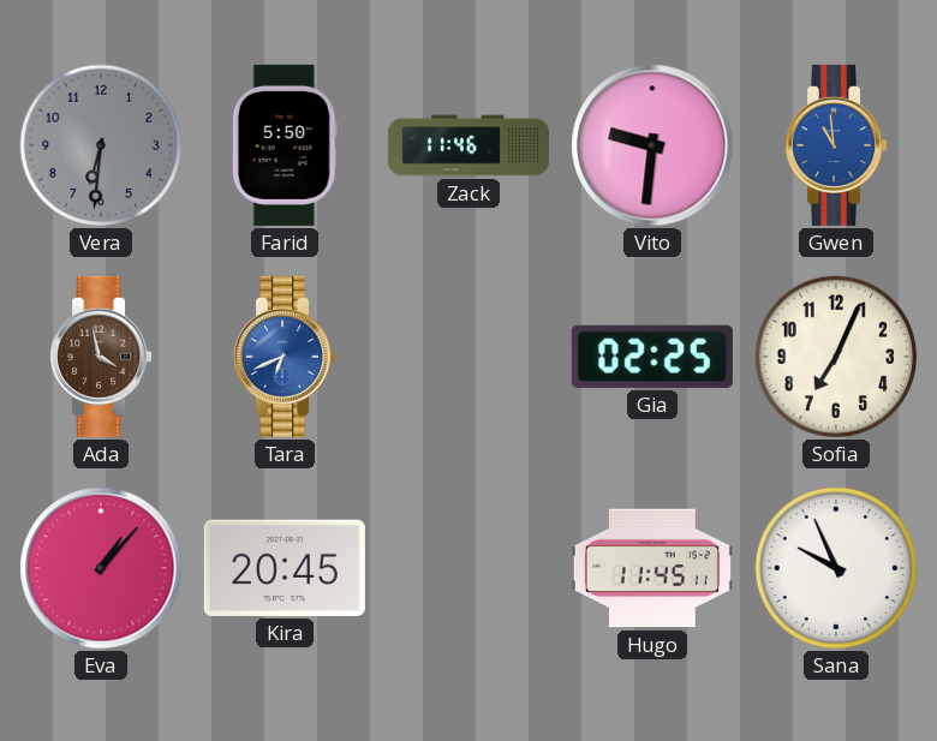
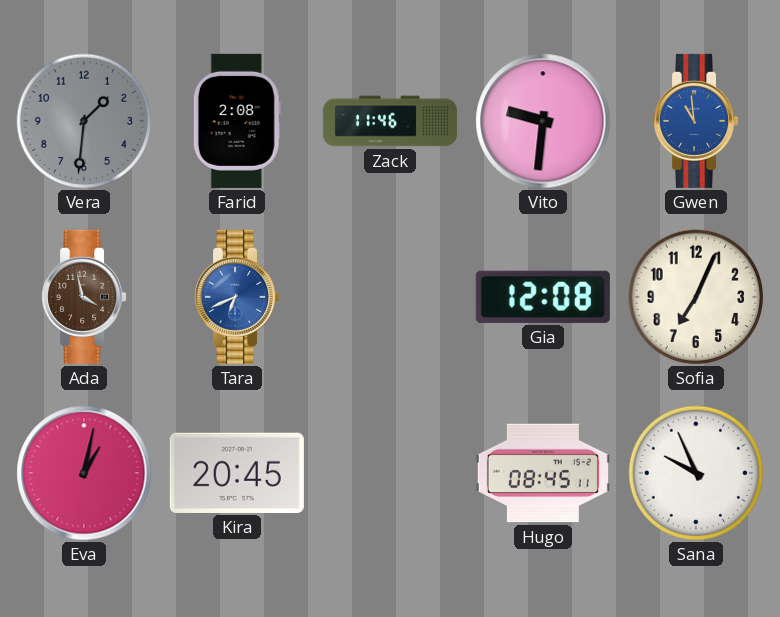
Vera: 6:31 -> 1:31 (84, 121)
Farid: 5:50 -> 2:08 (237, 121)
Gia: 02:25 -> 12:08 (543, 297)
Eva: 1:07 -> 1:02 (84, 473)
Hugo: 11:45 -> 08:45 (543, 473)
